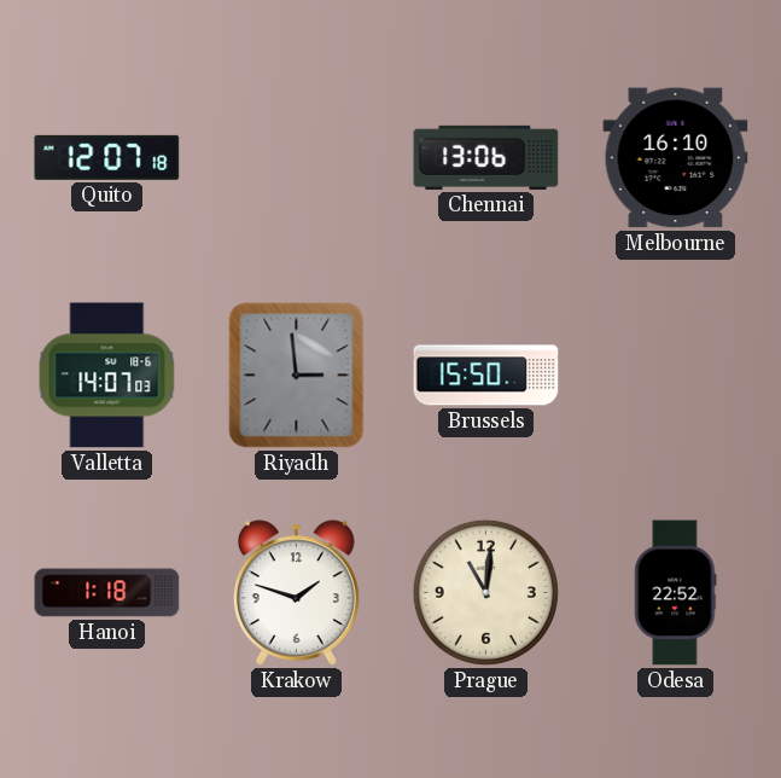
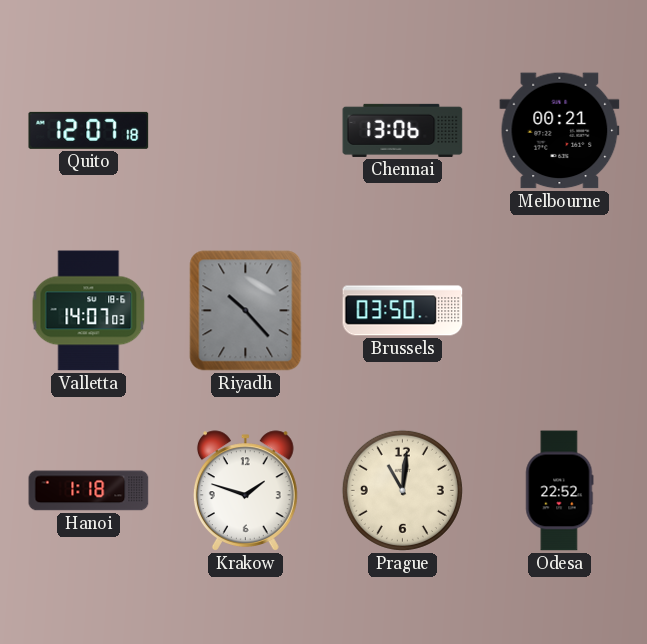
Melbourne: 16:10 -> 00:21 (560, 131)
Riyadh: 2:59 -> 10:23 (246, 311)
Brussels: 15:50 -> 03:50 (403, 311)
